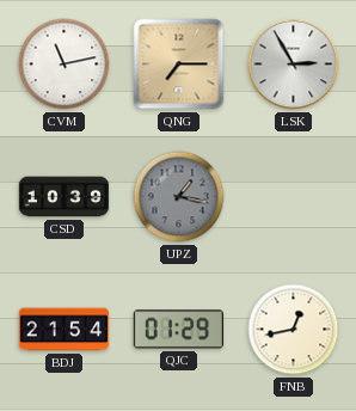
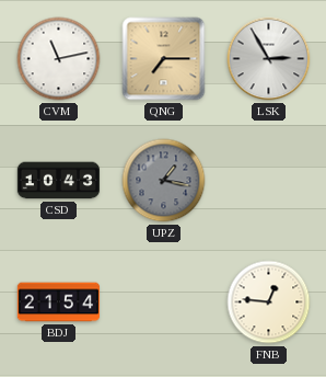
CSD: 10:39 -> 10:43 (59, 181)
QJC: 01:29 -> none (178, 330)
FNB: 12:43 -> 12:46 (269, 302)
